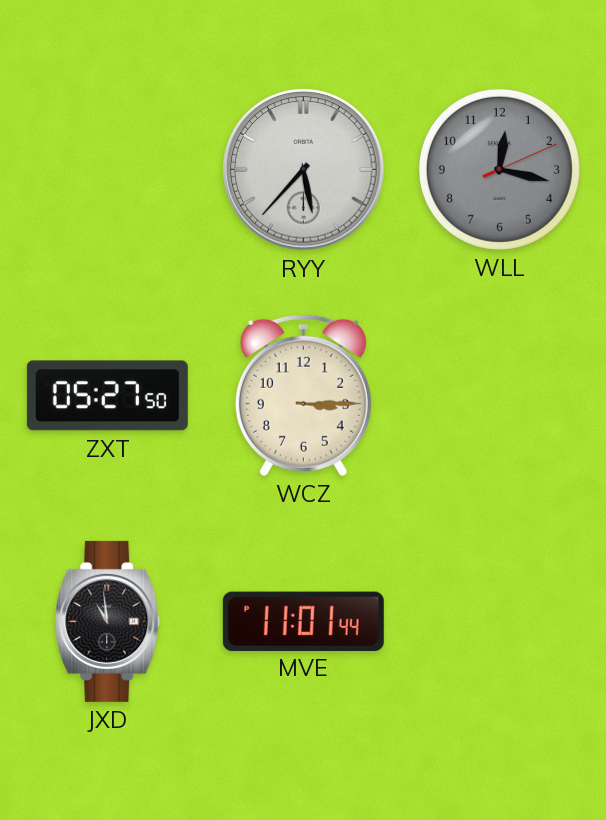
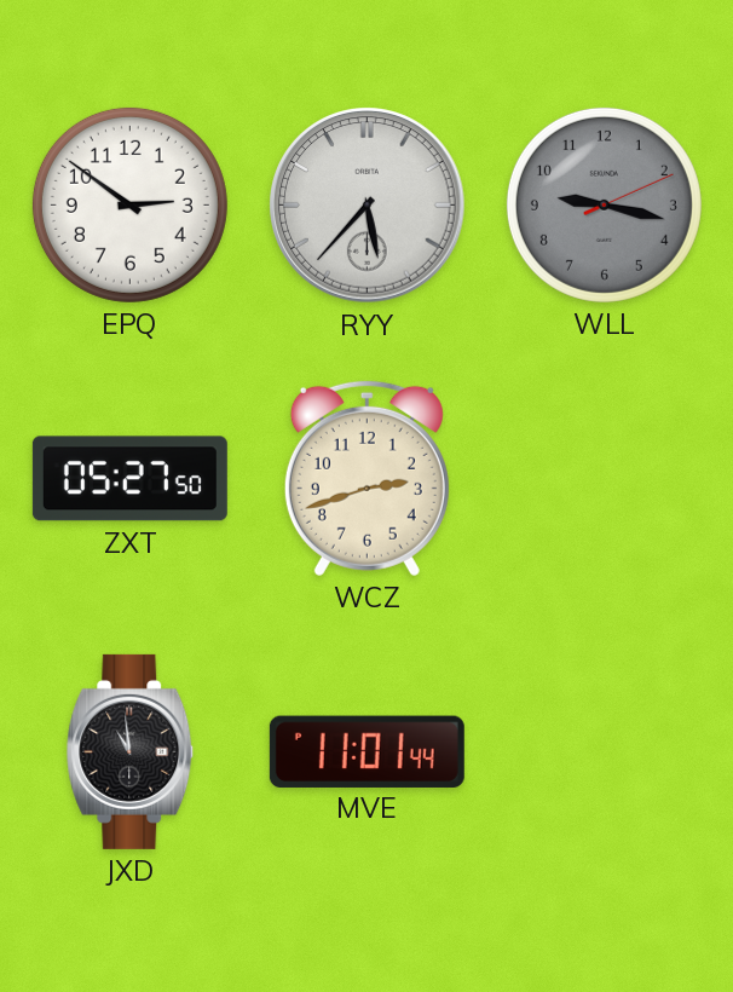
EPQ: none -> 2:51 (129, 204)
WLL: 12:17 -> 9:17 (604, 204)
WCZ: 3:15 -> 2:42 (366, 478)
